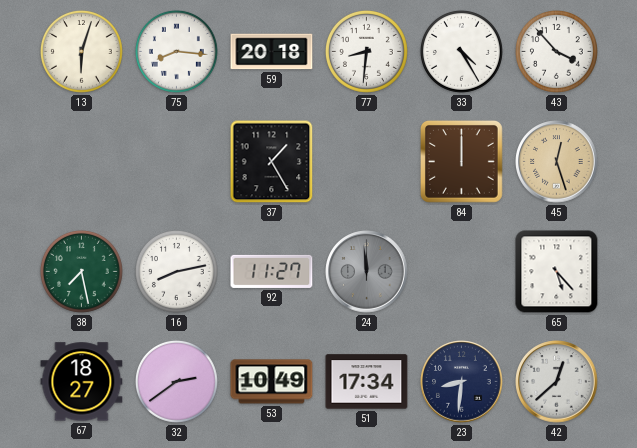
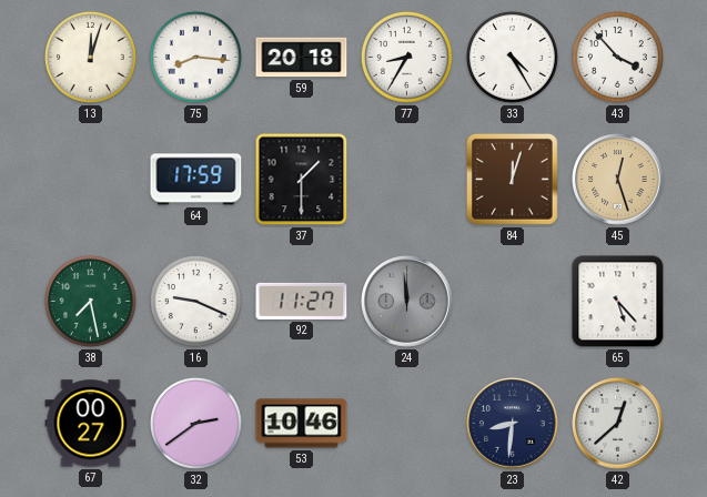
13: 6:03 -> 12:03 (90, 57)
77: 8:31 -> 8:35 (406, 57)
64: none -> 17:59 (196, 180)
37: 1:25 -> 1:30 (302, 180)
84: 12:00 -> 12:03 (512, 179)
16: 8:13 -> 9:19 (195, 301)
67: 18:27 -> 00:27 (91, 424)
53: 10:49 -> 10:46 (302, 424)
51: 17:34 -> none (367, 382)
